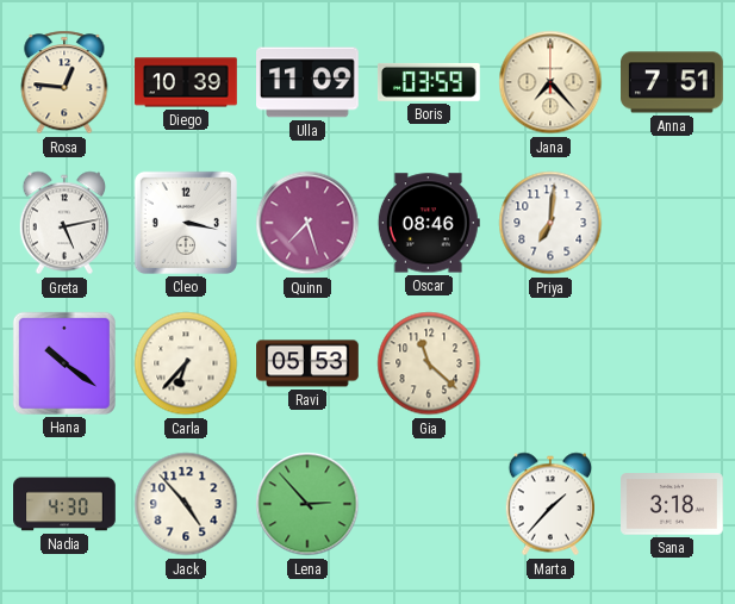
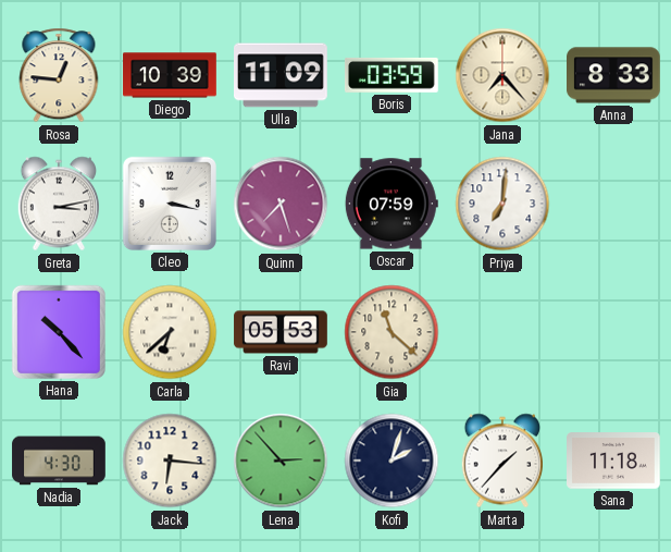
Anna: 7:51 -> 8:33 (614, 75)
Greta: 5:13 -> 3:13 (58, 204)
Oscar: 08:46 -> 07:59 (392, 204)
Hana: 10:21 -> 10:23 (59, 332)
Carla: 6:37 -> 6:38 (170, 332)
Jack: 4:53 -> 6:16 (170, 461)
Kofi: none -> 2:03 (392, 461)
Sana: 3:18 -> 11:18 (614, 461)
